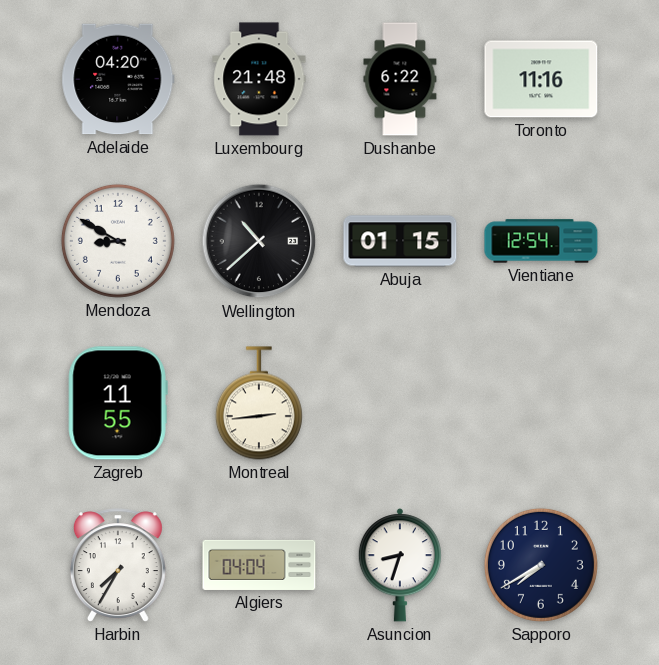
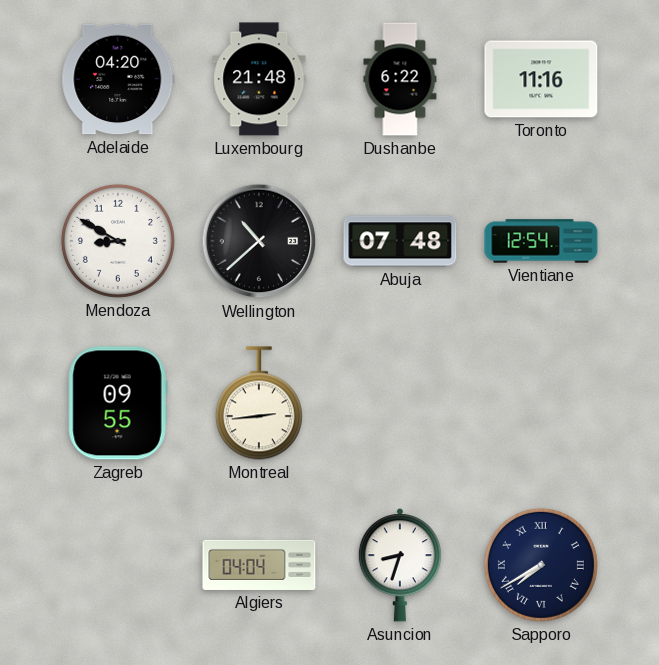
Abuja: 01:15 -> 07:48 (400, 241)
Zagreb: 11:55 -> 09:55 (118, 403)
Harbin: 7:35 -> none (118, 565)
Sapporo numerals: Arabic -> Roman (541, 565)
